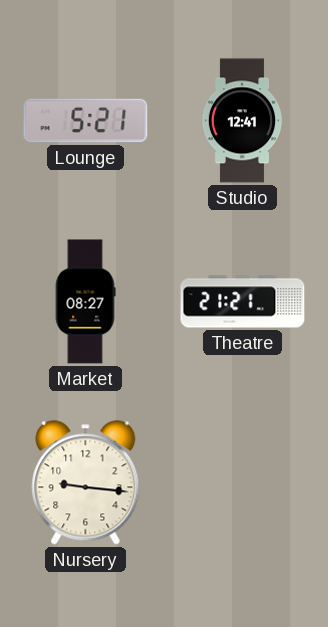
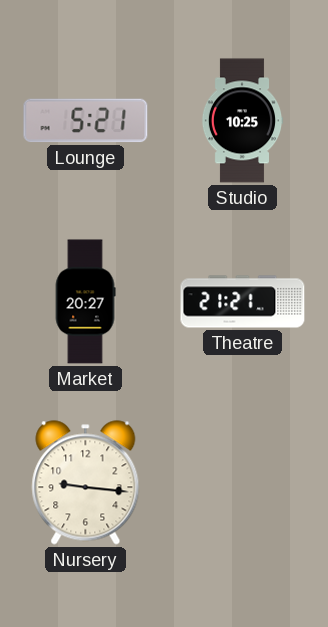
Studio: 12:41 -> 10:25 (242, 121)
Market: 08:27 -> 20:27 (85, 302)
